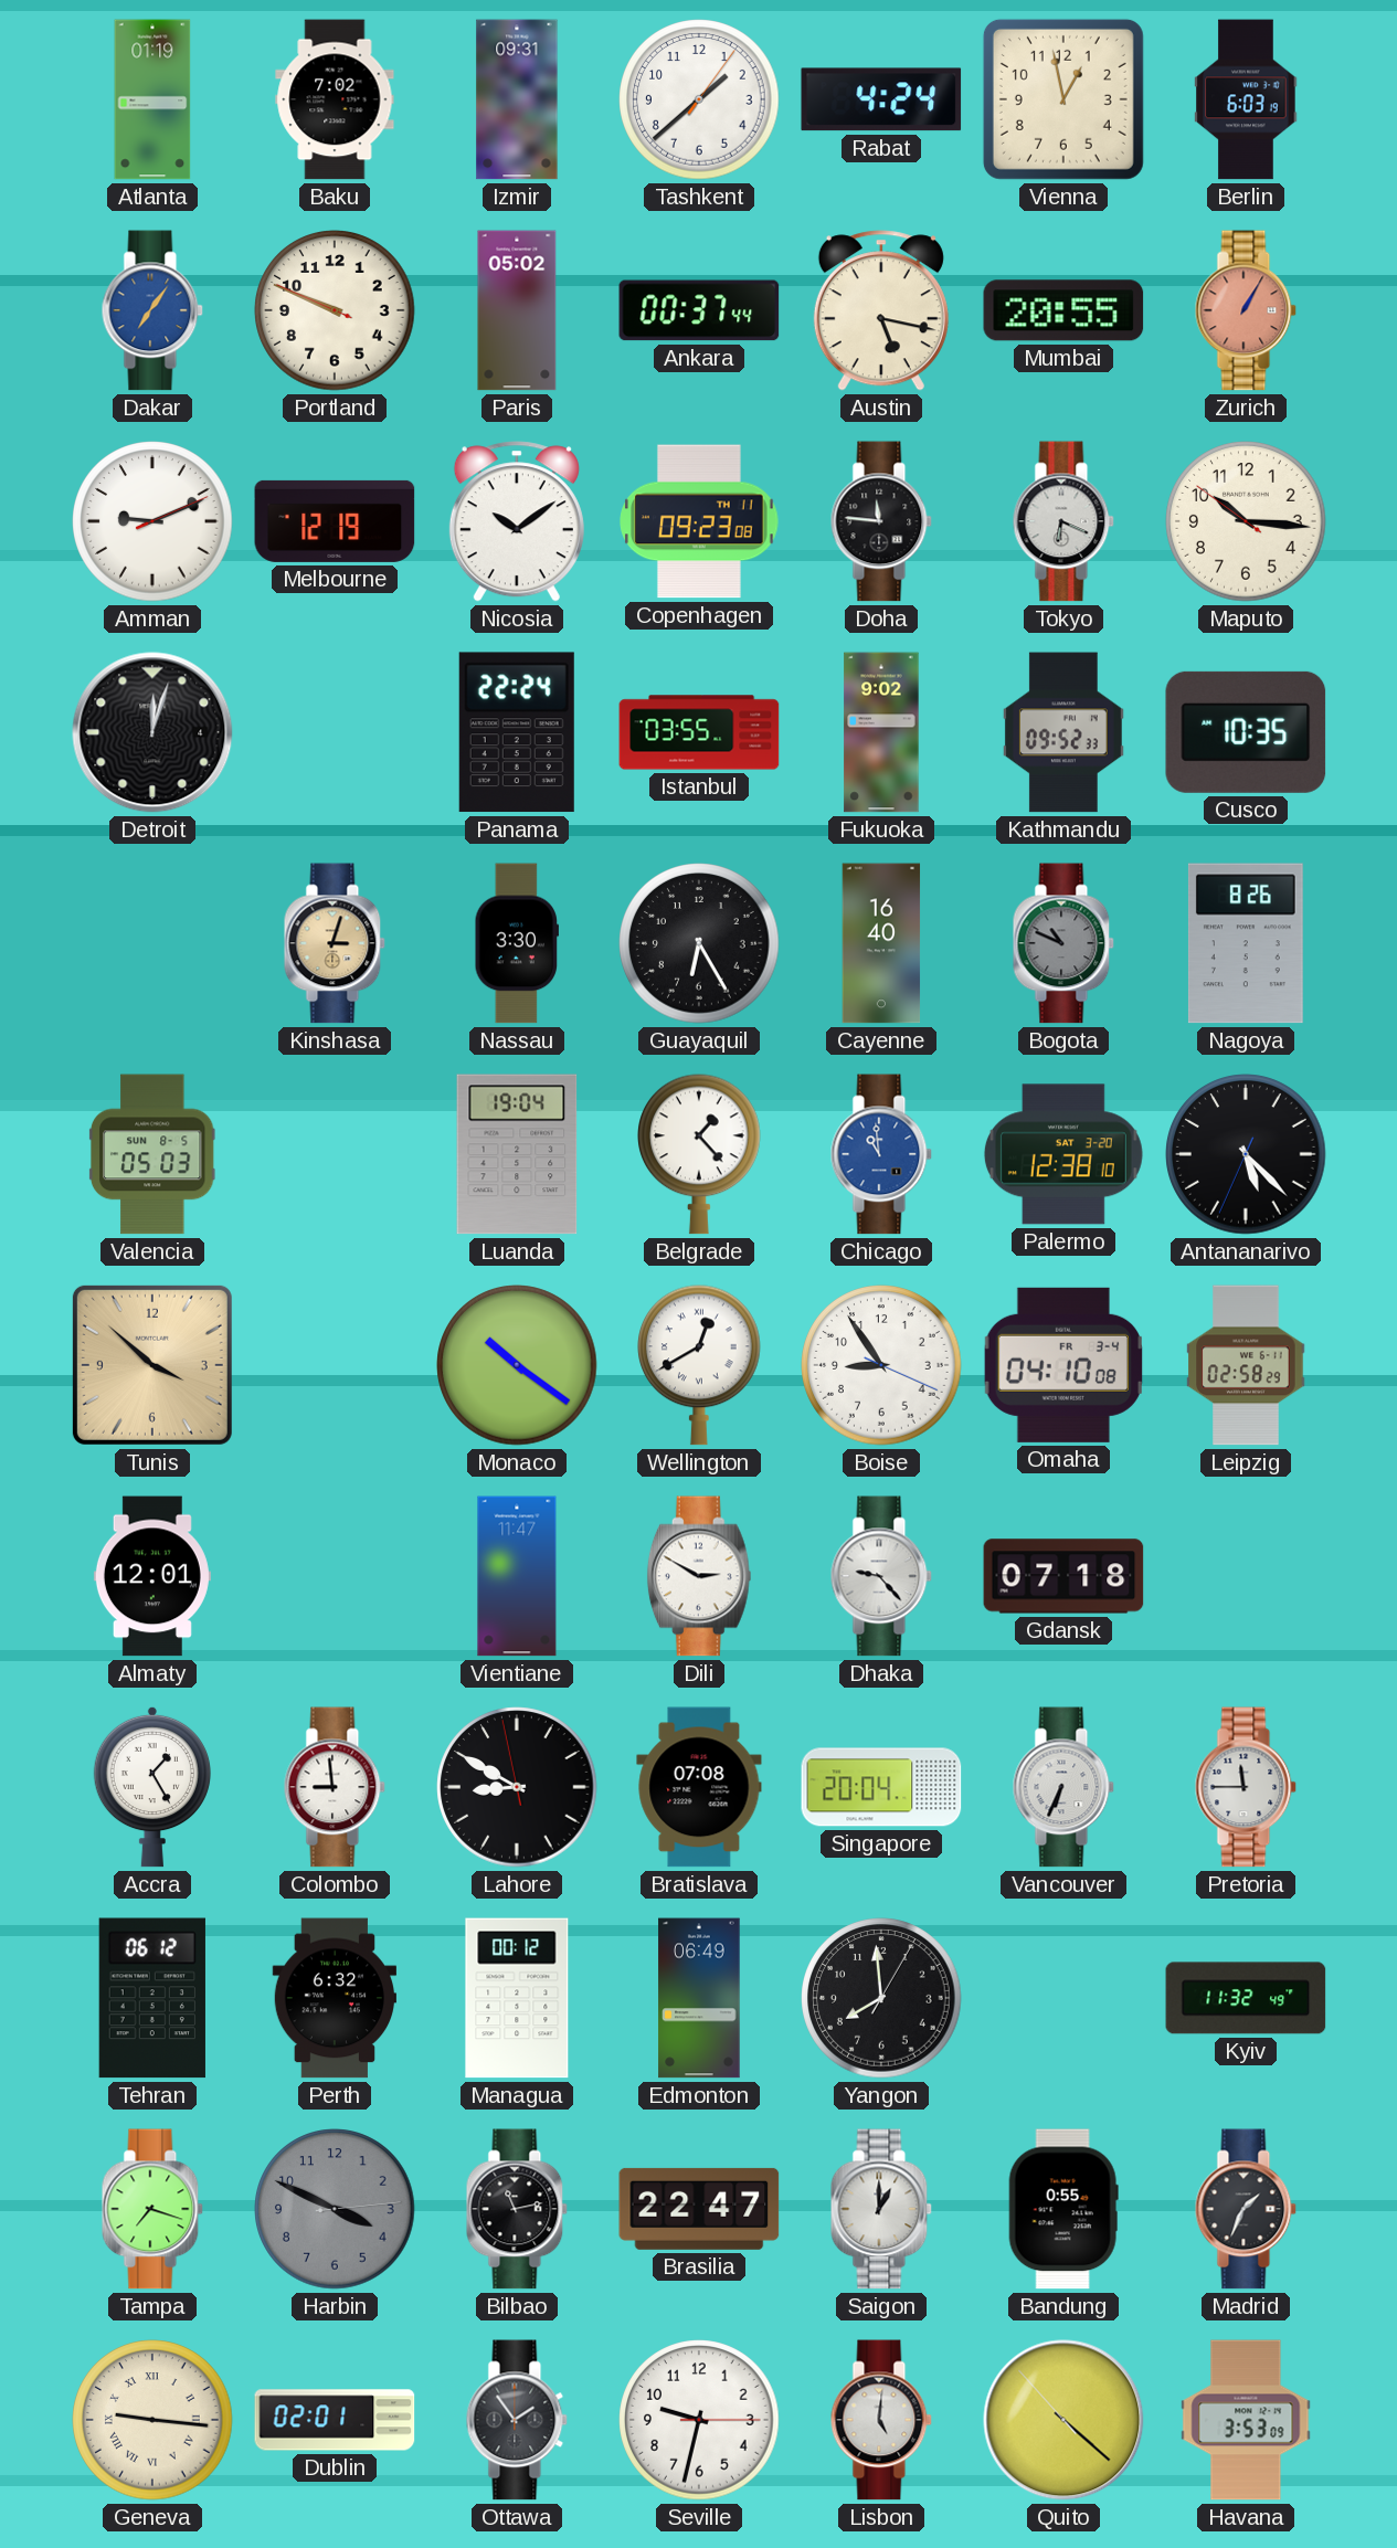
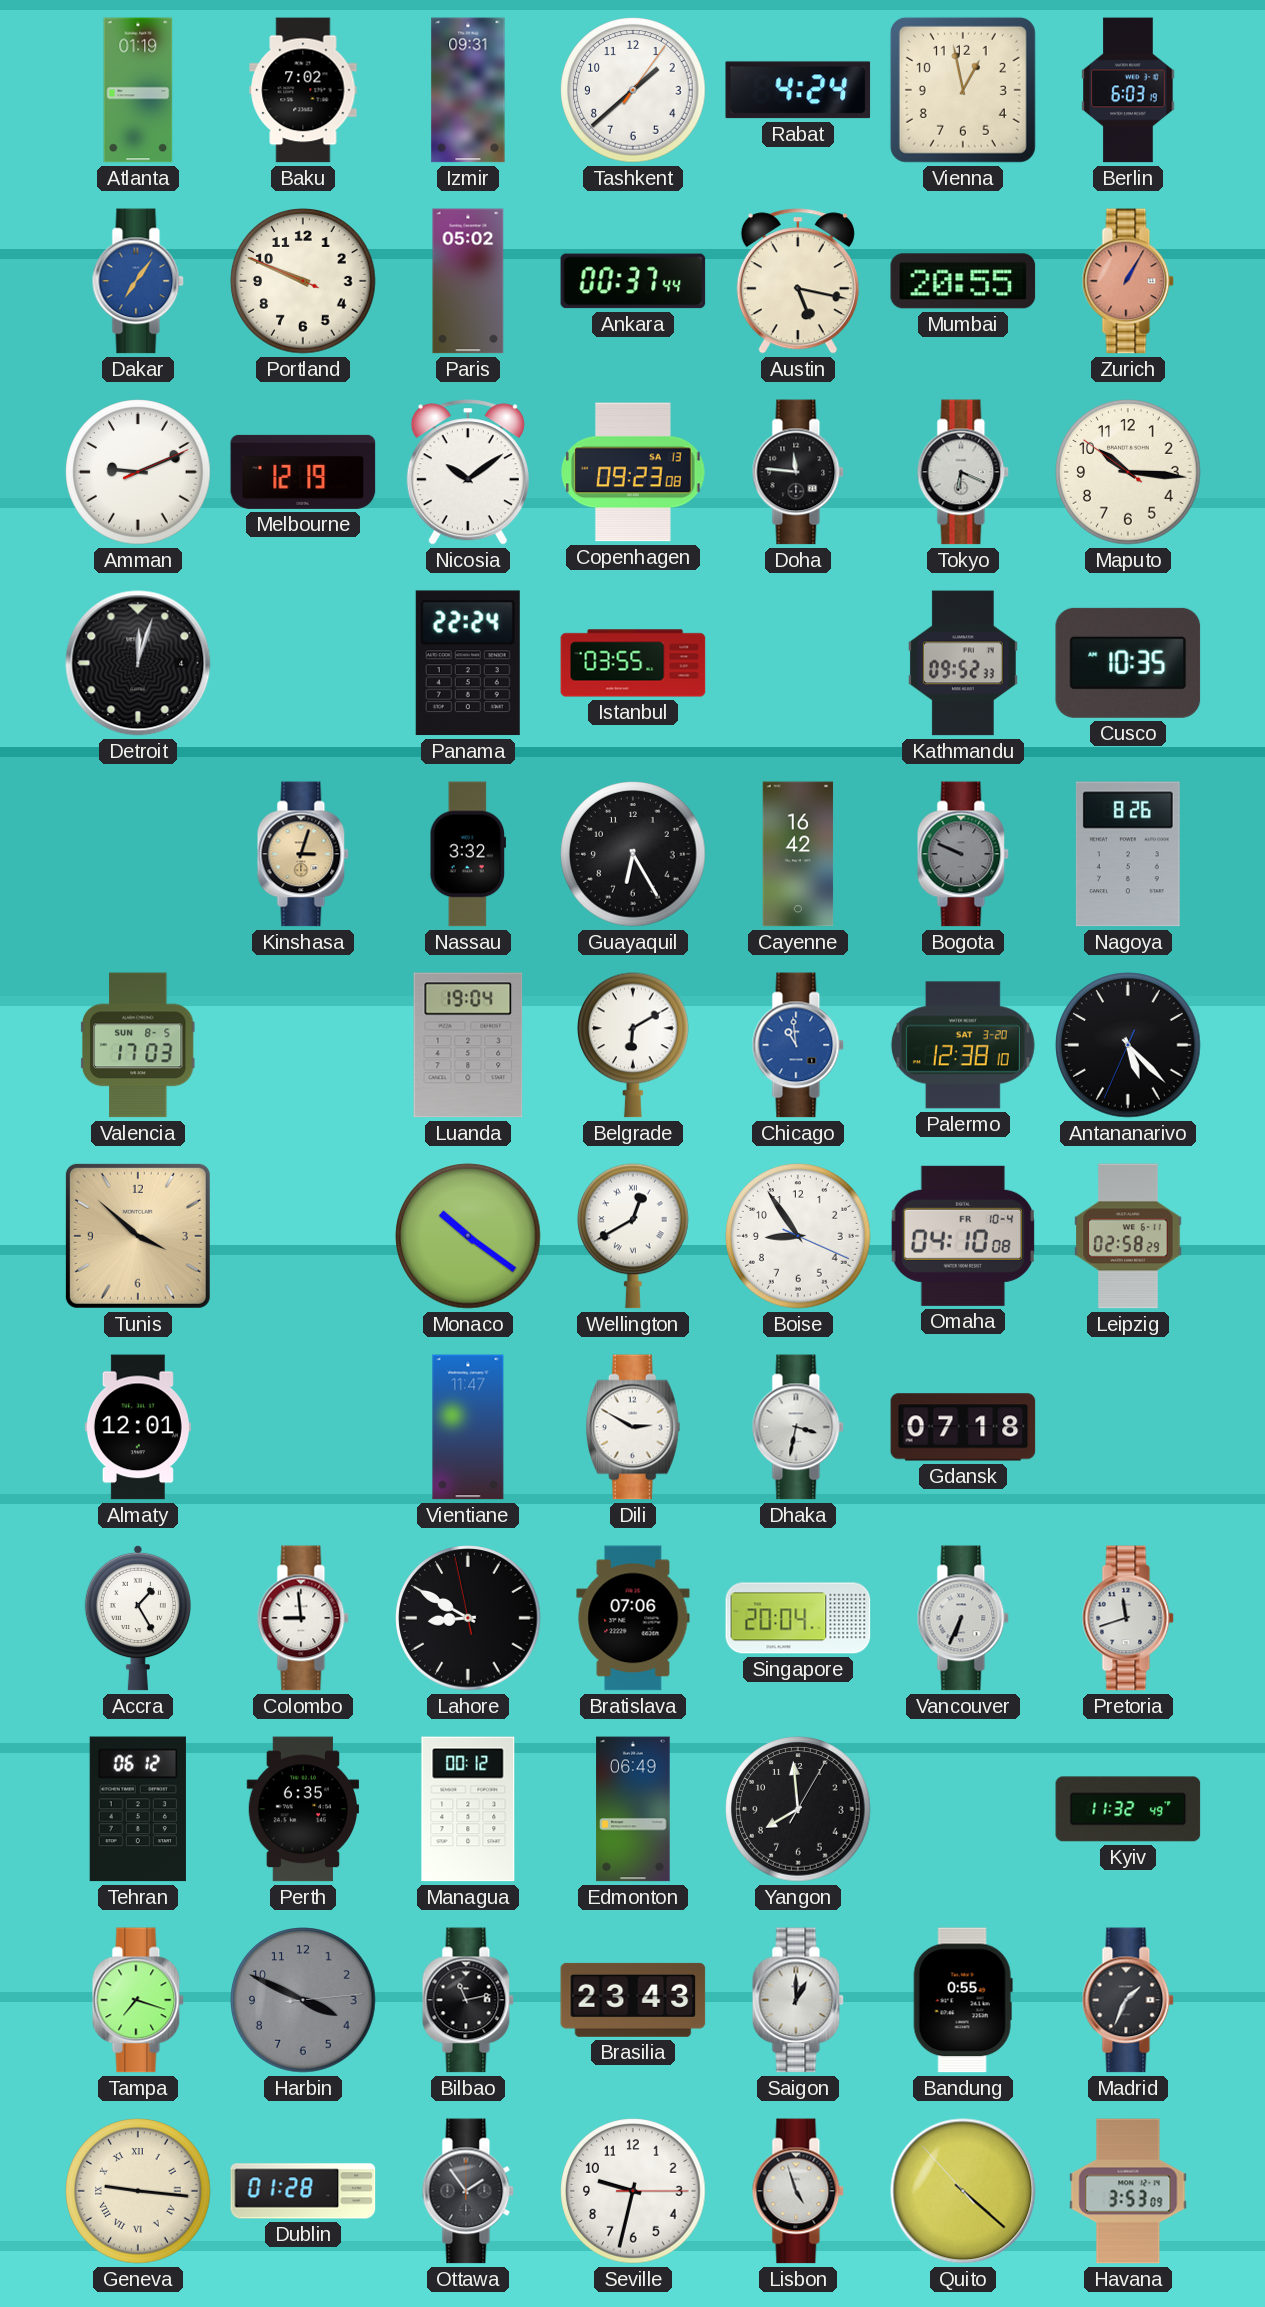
Copenhagen date: TH 11 -> SA 13 (633, 472)
Fukuoka: 9:02 -> none (881, 732)
Nassau: 3:30 -> 3:32 (467, 854)
Cayenne: 16:40 -> 16:42 (798, 854)
Bogota: 10:49 -> 9:49 (963, 854)
Valencia: 05:03 -> 17:03 (138, 1045)
Belgrade: 1:23 -> 6:10 (634, 1045)
Omaha date: FR 3-4 -> FR 10-4 (963, 1236)
Dhaka: 9:23 -> 3:32 (798, 1427)
Bratislava: 07:08 -> 07:06 (633, 1618)
Pretoria: 11:45 -> 11:42 (1128, 1618)
Perth: 6:32 -> 6:35 (302, 1809)
Brasilia: 22:47 -> 23:43 (633, 2000)
Dublin: 02:01 -> 01:28 (303, 2191)
Lisbon: 5:01 -> 4:57 (798, 2191)
